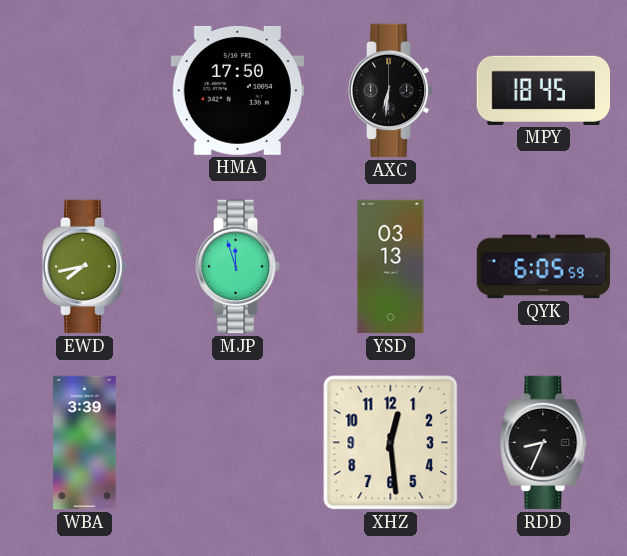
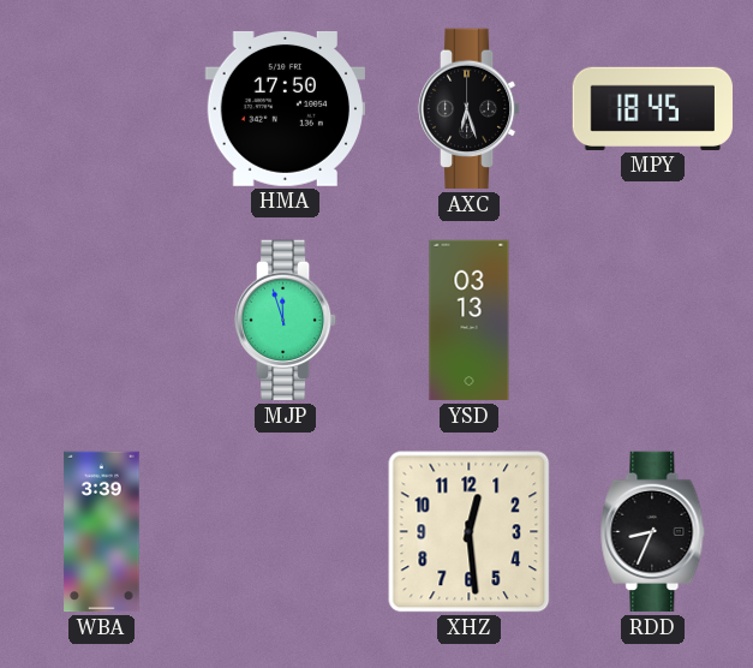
AXC: 6:31 -> 6:27 (470, 109)
EWD: 7:43 -> none (85, 267)
QYK: 6:05 -> none (544, 267)
